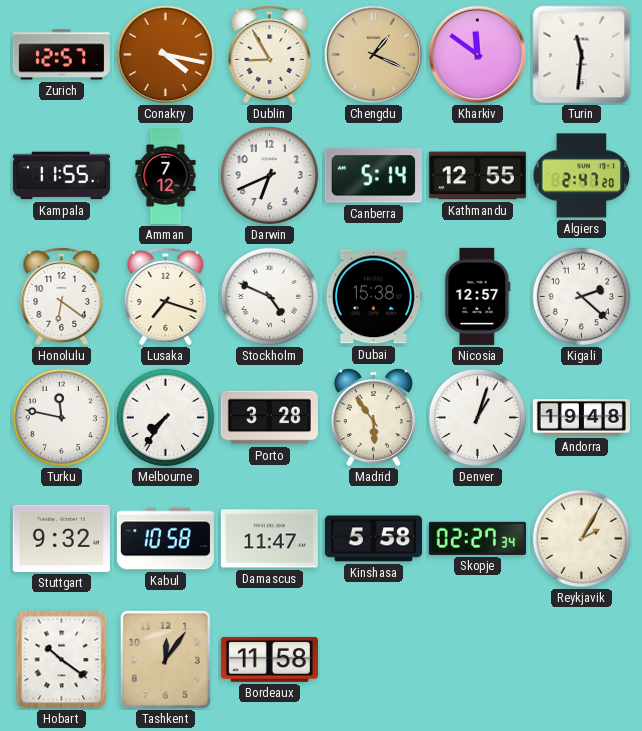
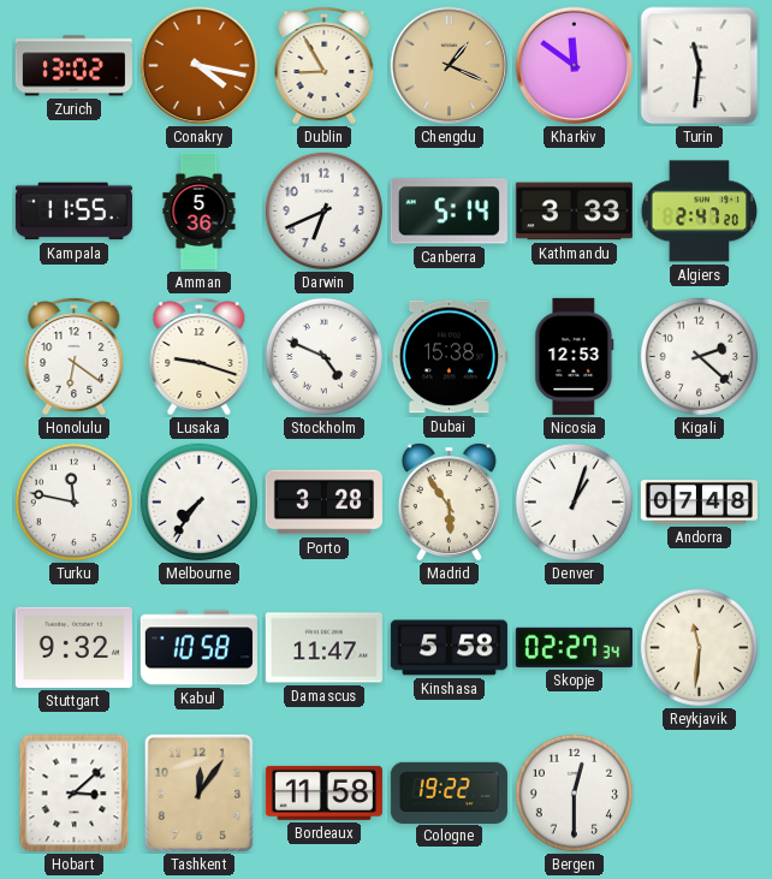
Zurich: 12:57 -> 13:02 (73, 66)
Amman: 7:12 -> 5:36 (200, 210)
Kathmandu: 12:55 -> 3:33 (574, 212)
Lusaka: 7:18 -> 9:18 (200, 357)
Nicosia: 12:57 -> 12:53 (575, 356)
Andorra: 19:48 -> 07:48 (699, 503)
Reykjavik: 2:05 -> 11:31 (699, 647)
Hobart: 10:21 -> 3:08 (75, 794)
Cologne: none -> 19:22 (449, 792)
Bergen: none -> 12:30 (574, 792)
